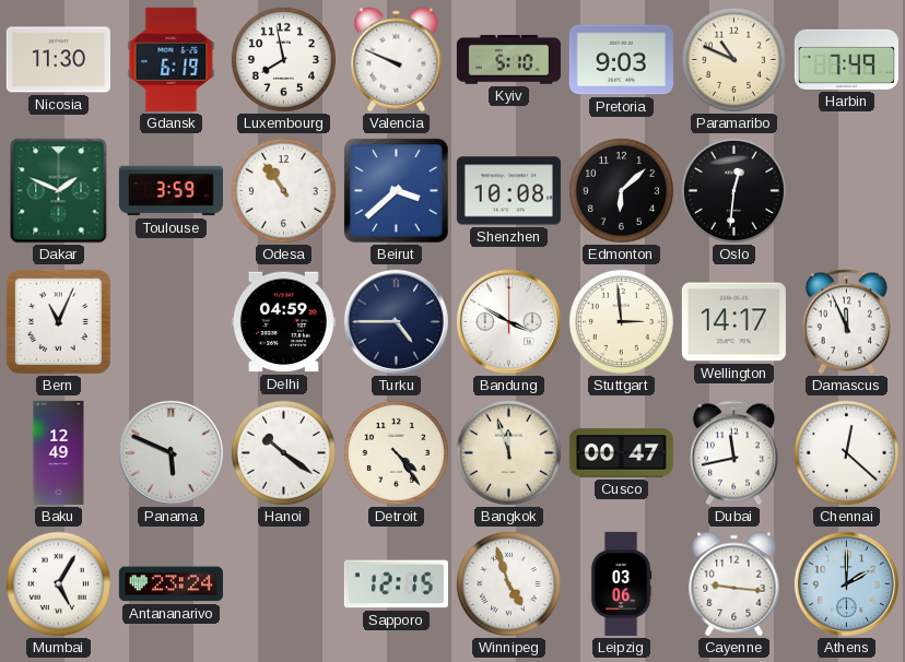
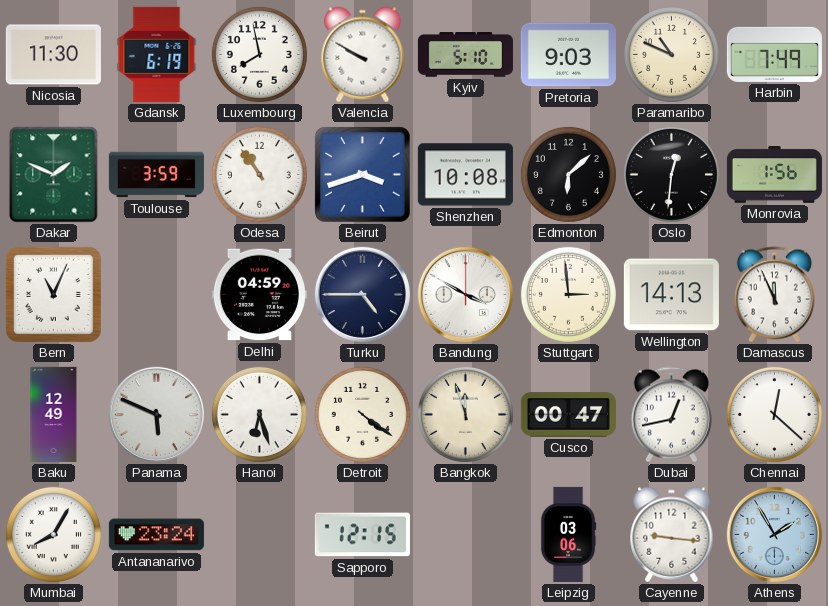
Valencia: 9:49 -> 9:50 (363, 55)
Beirut: 3:38 -> 3:42 (362, 174)
Monrovia: none -> 1:56 (774, 175)
Wellington: 14:17 -> 14:13 (671, 295)
Hanoi: 10:21 -> 6:27 (259, 414)
Detroit: 4:24 -> 4:21 (362, 414)
Dubai: 11:43 -> 12:43 (671, 415)
Mumbai: 5:05 -> 8:05 (53, 534)
Winnipeg: 4:57 -> none (508, 583)
Athens: 2:00 -> 1:55 (774, 534)
